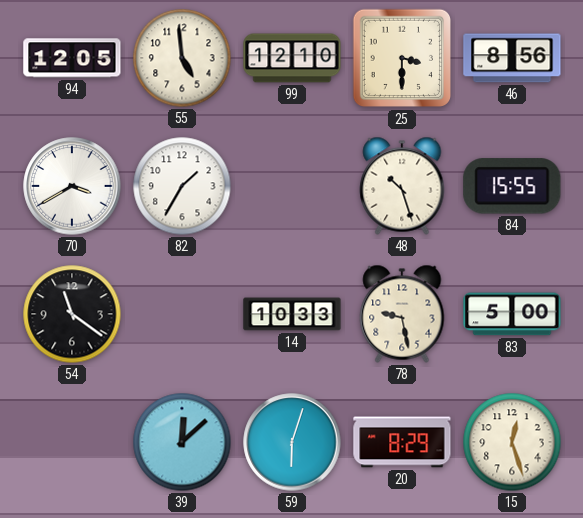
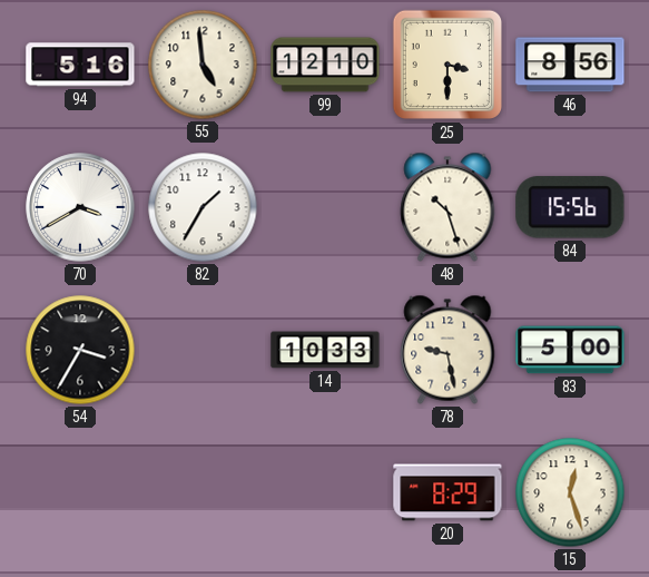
94: 12:05 -> 5:16 (80, 65)
84: 15:55 -> 15:56 (570, 207)
54: 11:21 -> 3:35 (80, 350)
39: 12:08 -> none (182, 442)
59: 6:03 -> none (292, 442)
